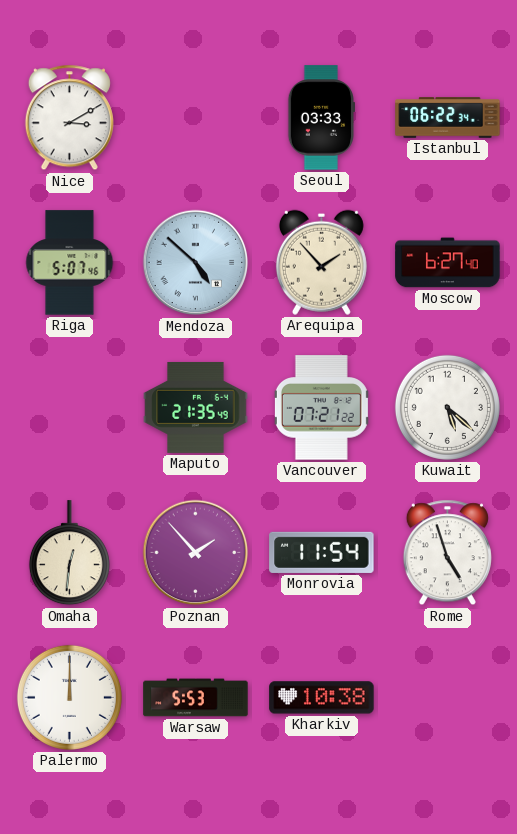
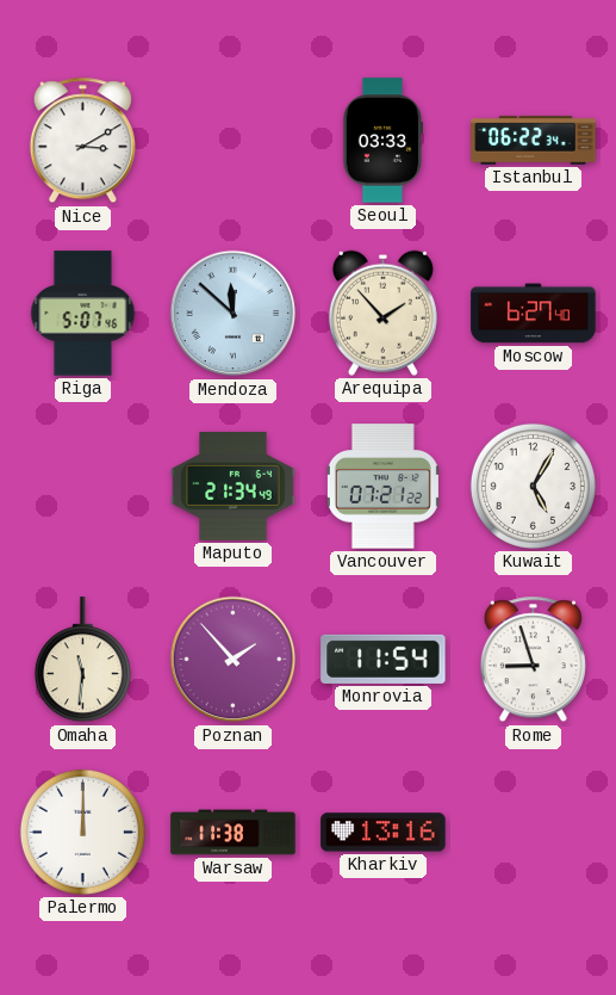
Mendoza: 4:52 -> 11:52 (234, 314)
Maputo: 21:35 -> 21:34 (234, 486)
Kuwait: 5:22 -> 5:05 (533, 486)
Omaha: 12:31 -> 11:31 (82, 660)
Rome: 4:57 -> 8:57 (533, 660)
Warsaw: 5:53 -> 11:38 (234, 833)
Kharkiv: 10:38 -> 13:16 (384, 833)
